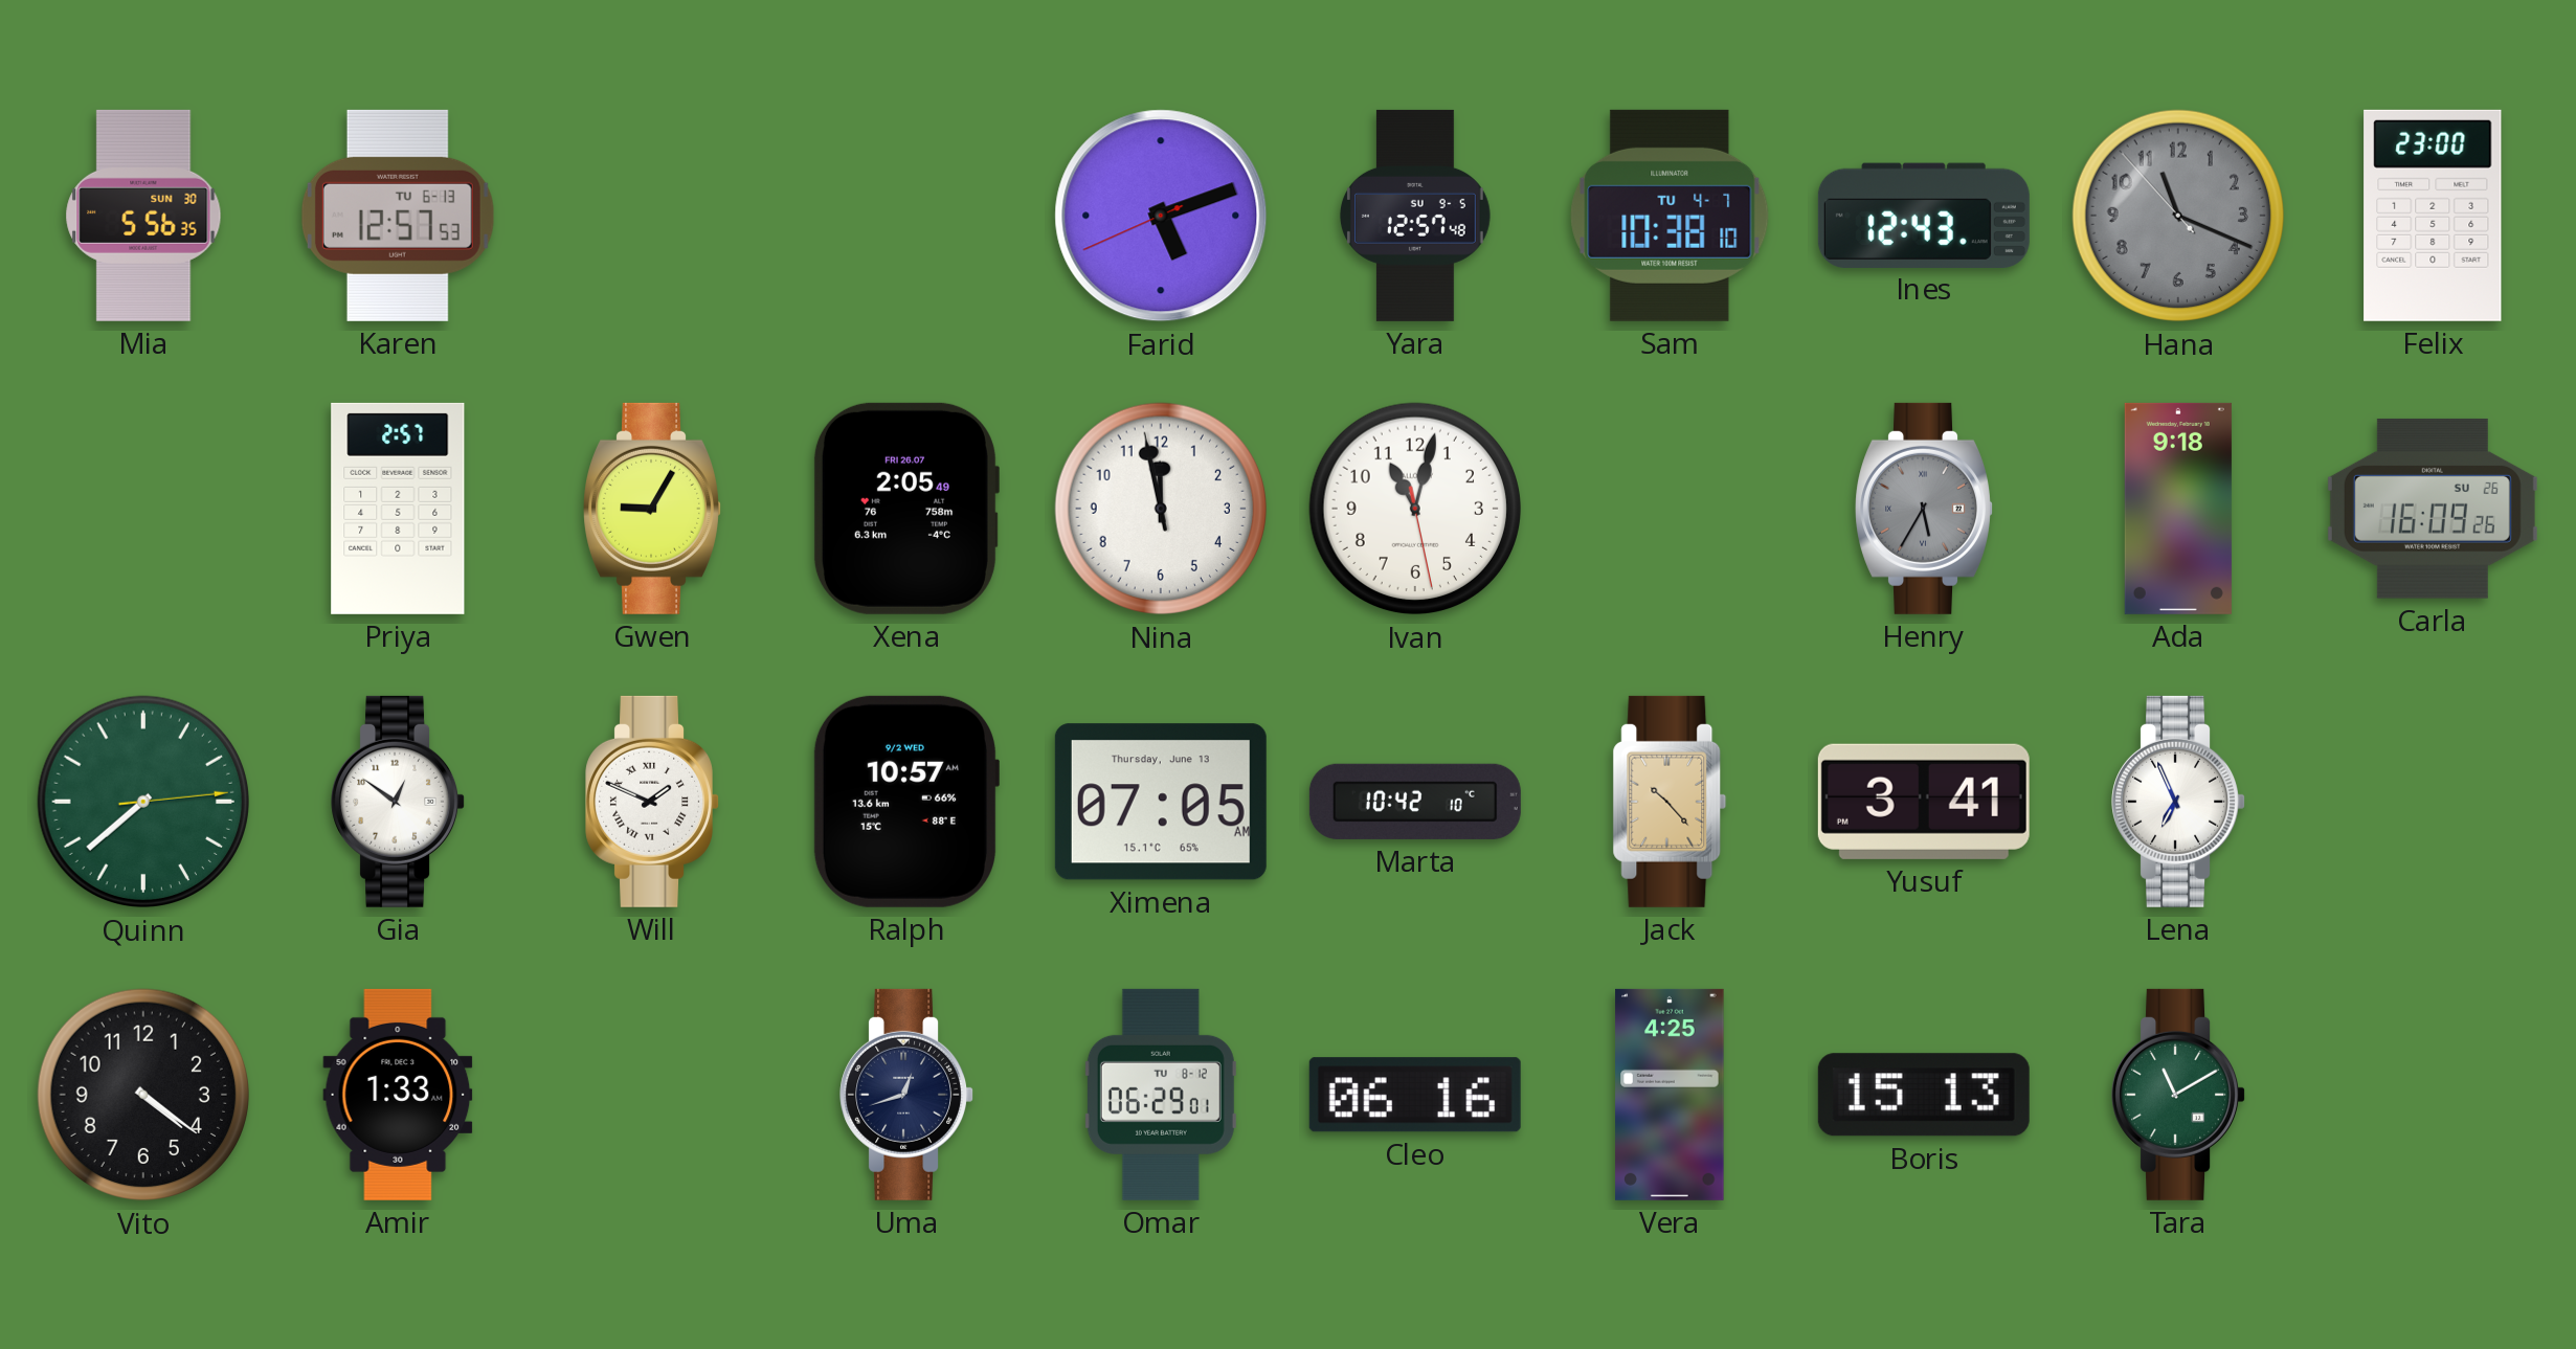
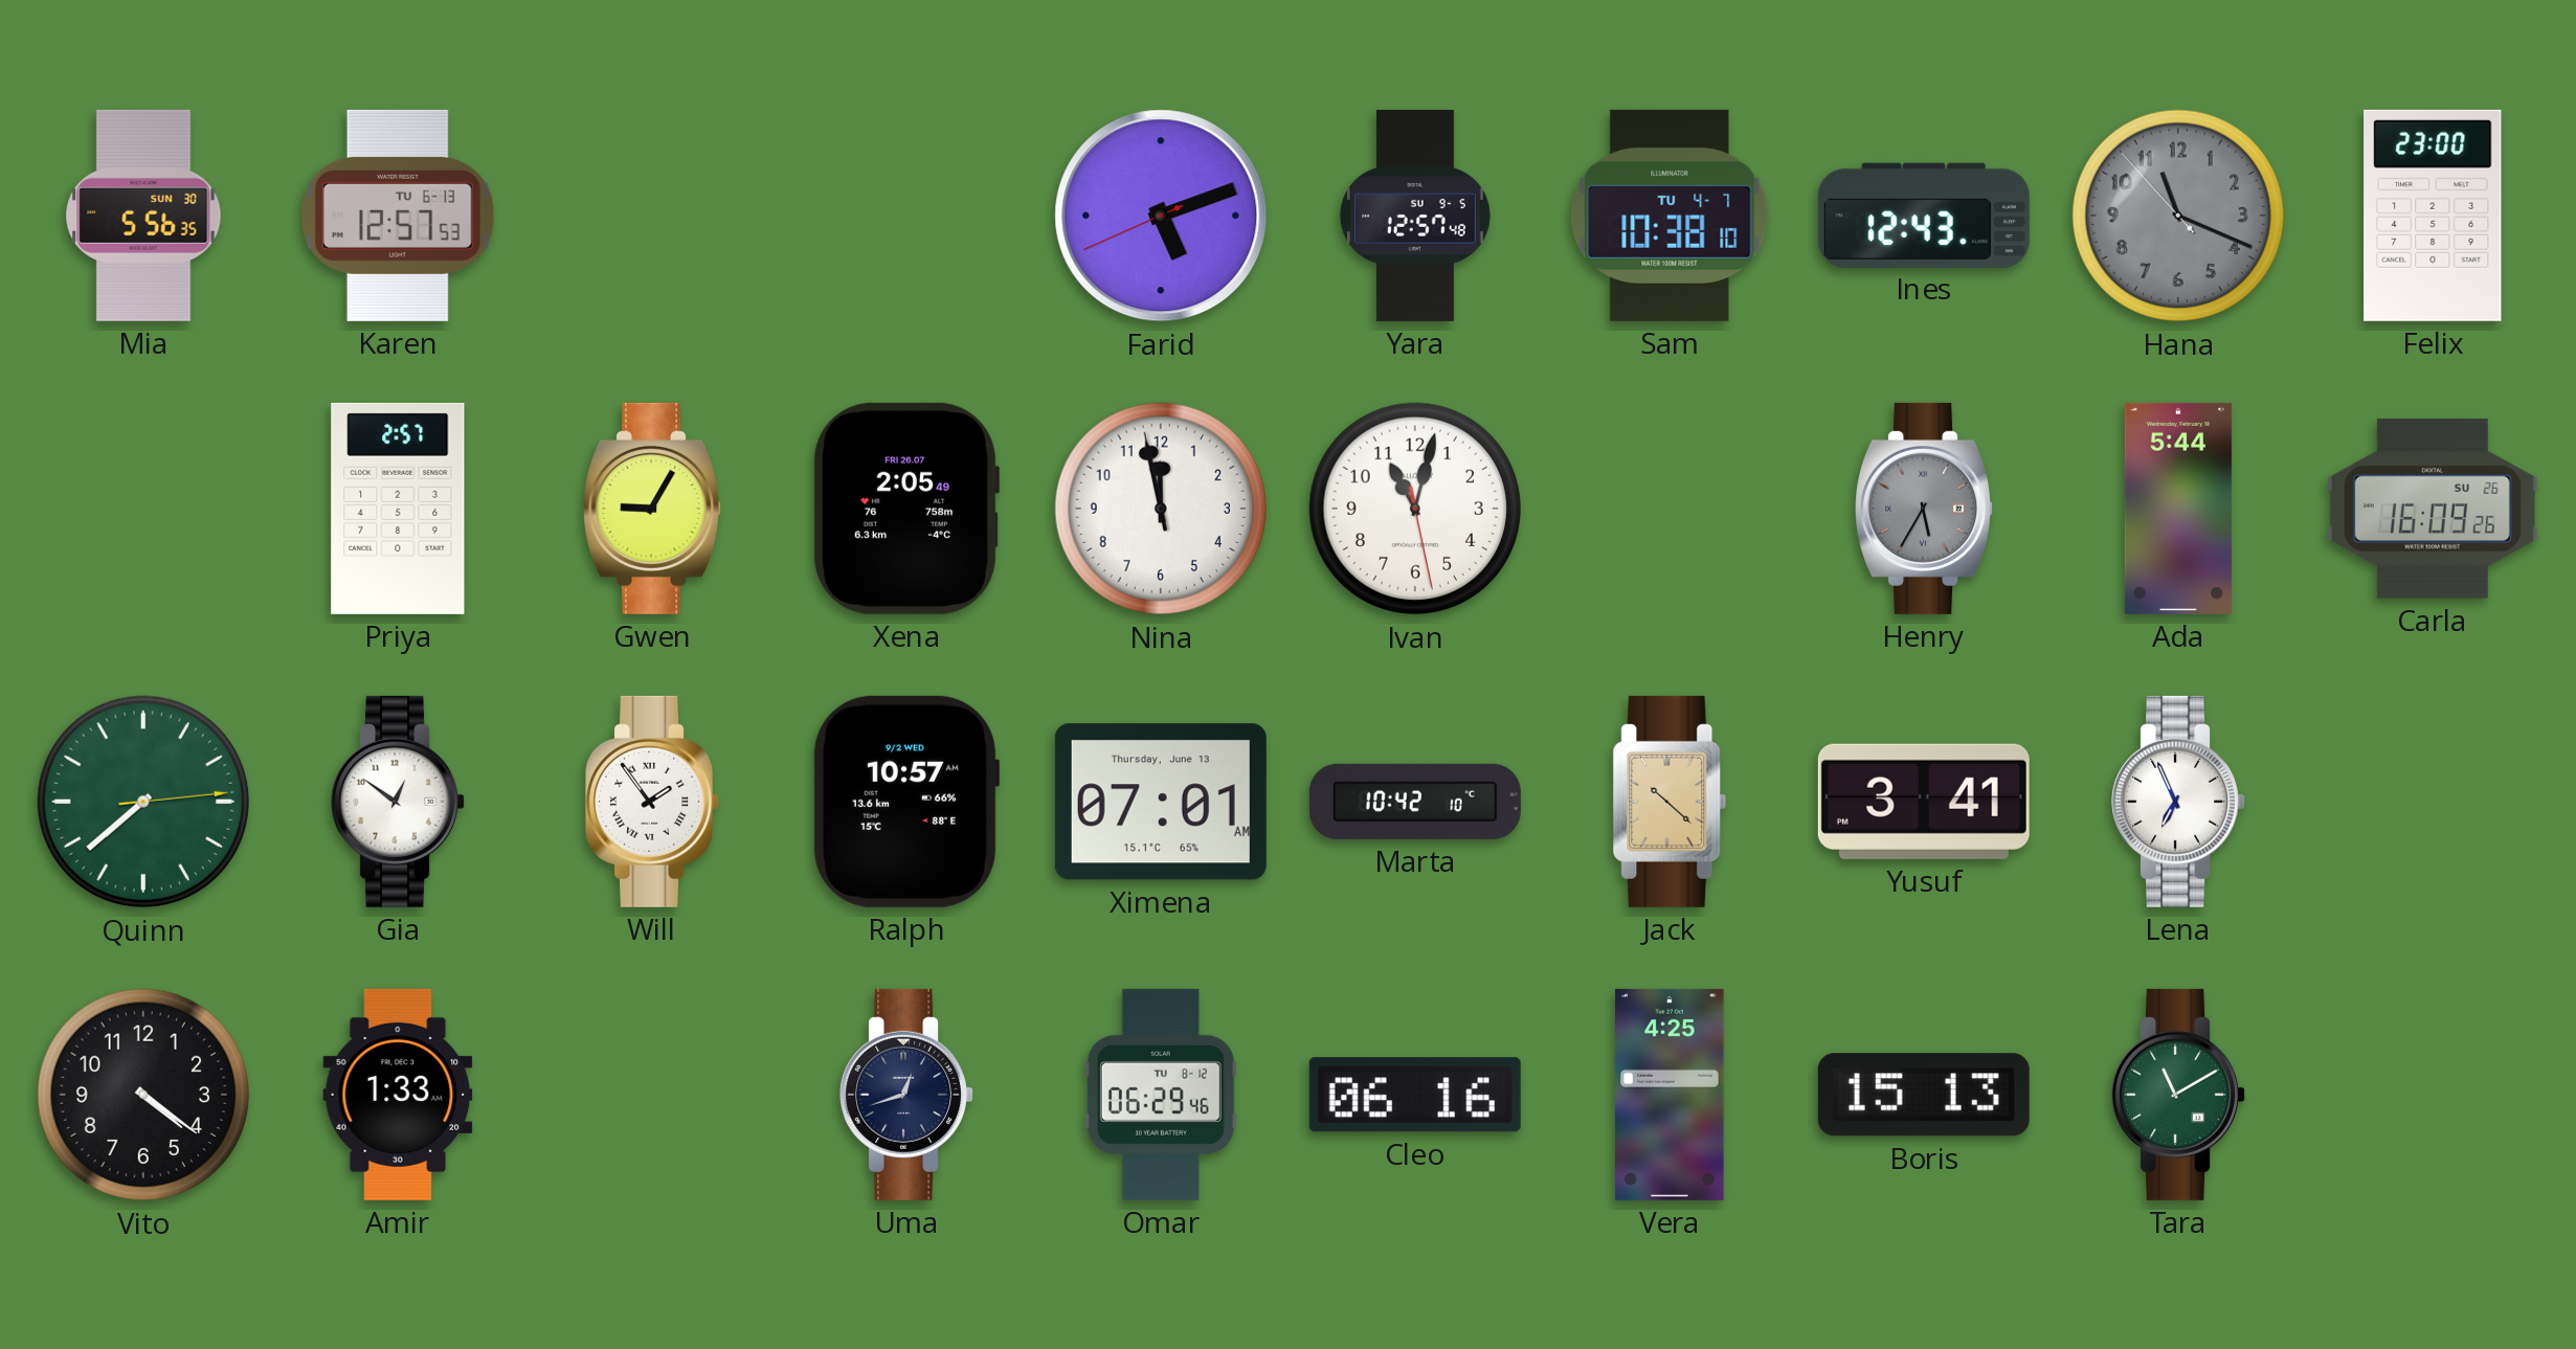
Ada: 9:18 -> 5:44 (2178, 509)
Will: 1:49 -> 1:54 (652, 802)
Ximena: 07:05 -> 07:01 (1161, 802)
Jack: 10:23 -> 10:22 (1670, 802)
Omar: 06:29:01 -> 06:29:46 (1161, 1095)
